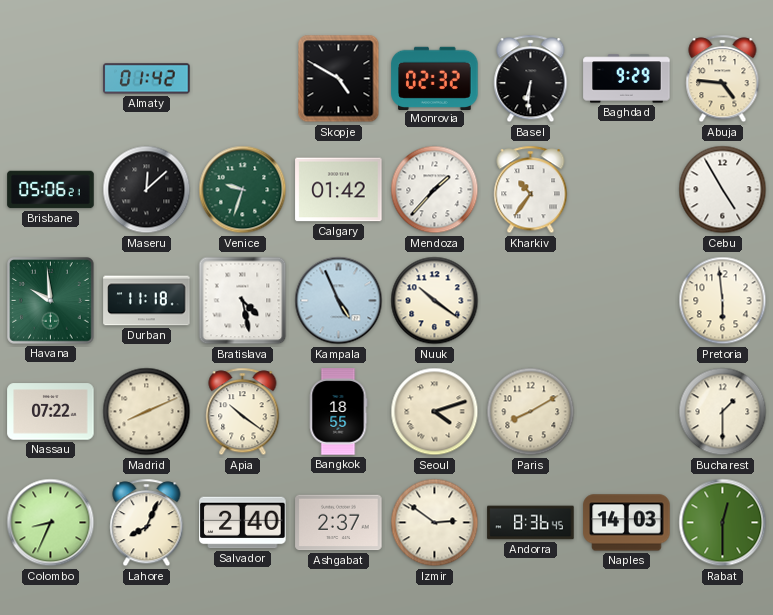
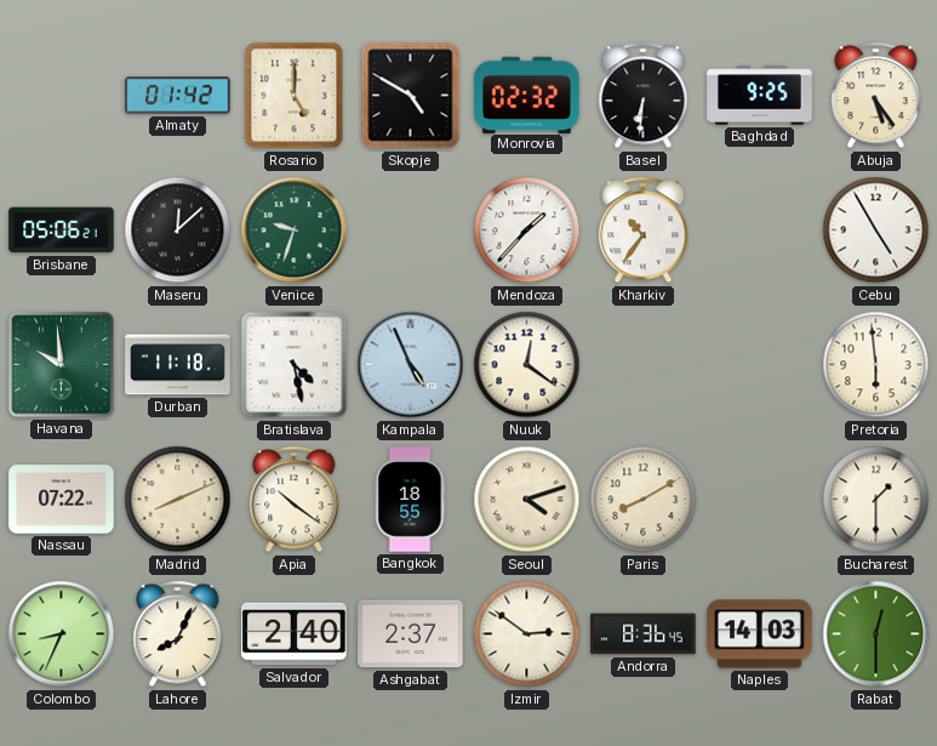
Rosario: none -> 5:00 (295, 96)
Baghdad: 9:29 -> 9:25 (760, 96)
Abuja: 4:46 -> 5:24 (876, 96)
Calgary: 01:42 -> none (339, 190)
Nuuk: 10:21 -> 12:21 (527, 365)
